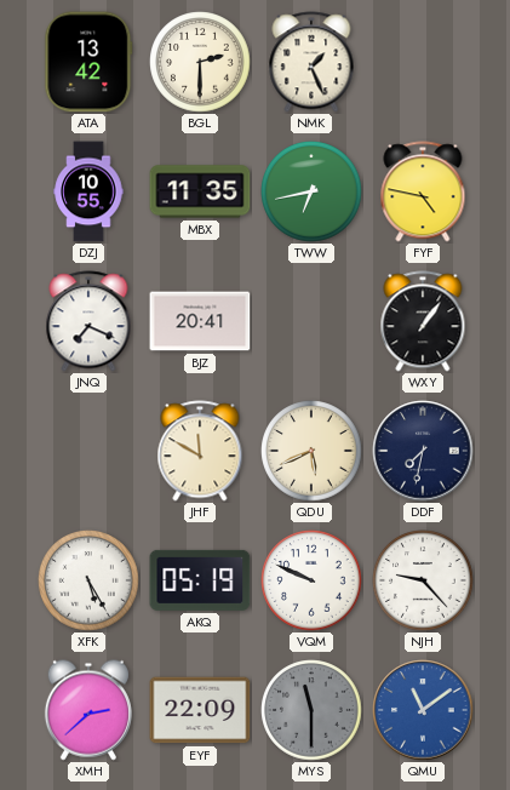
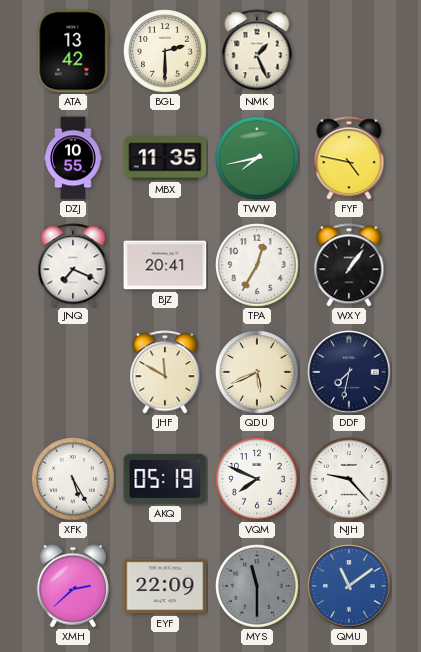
TWW: 6:43 -> 7:43 (257, 158)
TPA: none -> 12:35 (257, 265)
VQM: 9:49 -> 7:49 (257, 479)
